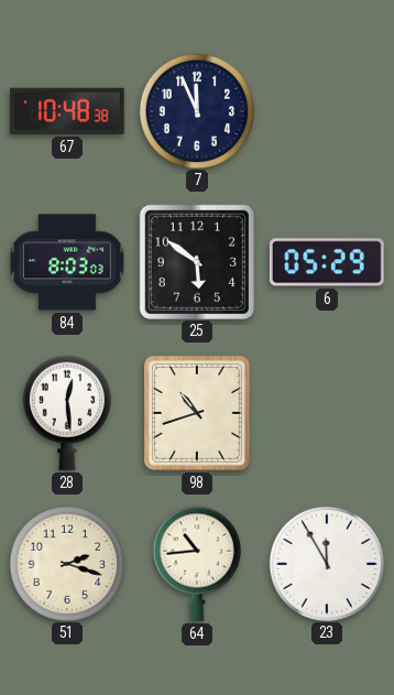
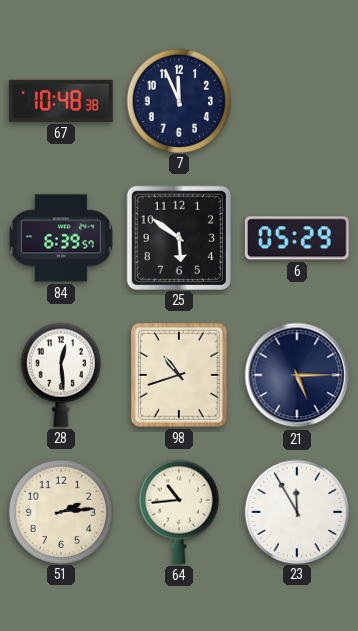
84: 8:03 -> 6:39 (62, 238)
21: none -> 5:15 (297, 375)
51: 2:18 -> 2:14 (60, 511)
